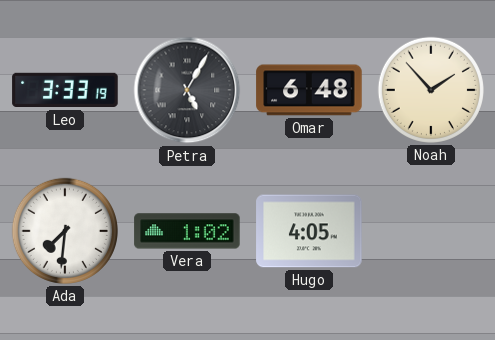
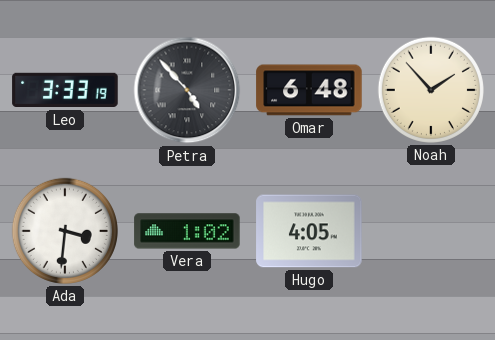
Petra: 5:05 -> 4:53 (187, 90)
Ada: 7:31 -> 3:31 (65, 231)
